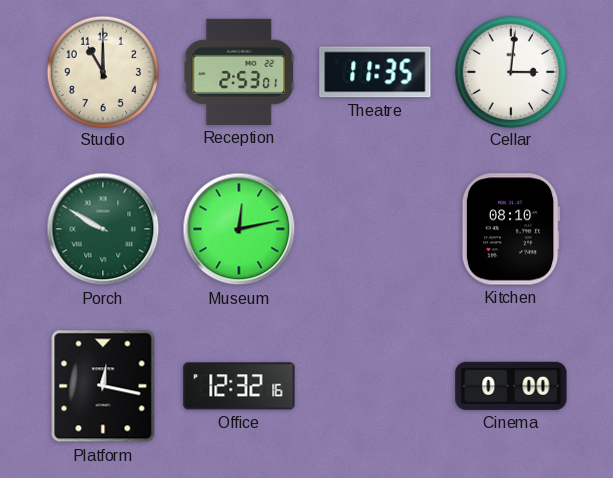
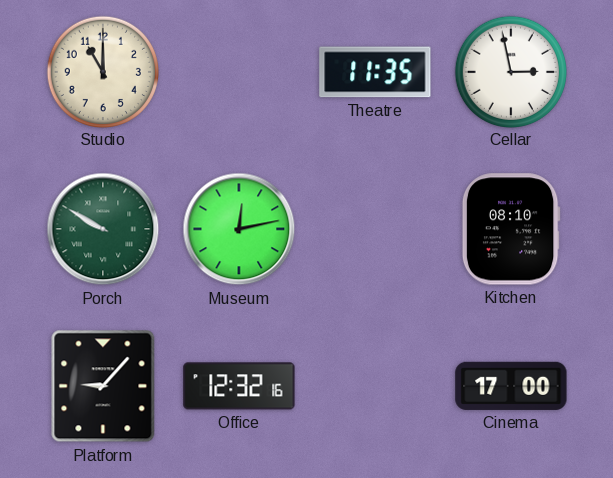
Reception: 2:53 -> none (239, 72)
Cellar: 3:01 -> 2:58 (510, 71)
Platform: 12:17 -> 9:07 (103, 386)
Cinema: 0:00 -> 17:00 (511, 386)
